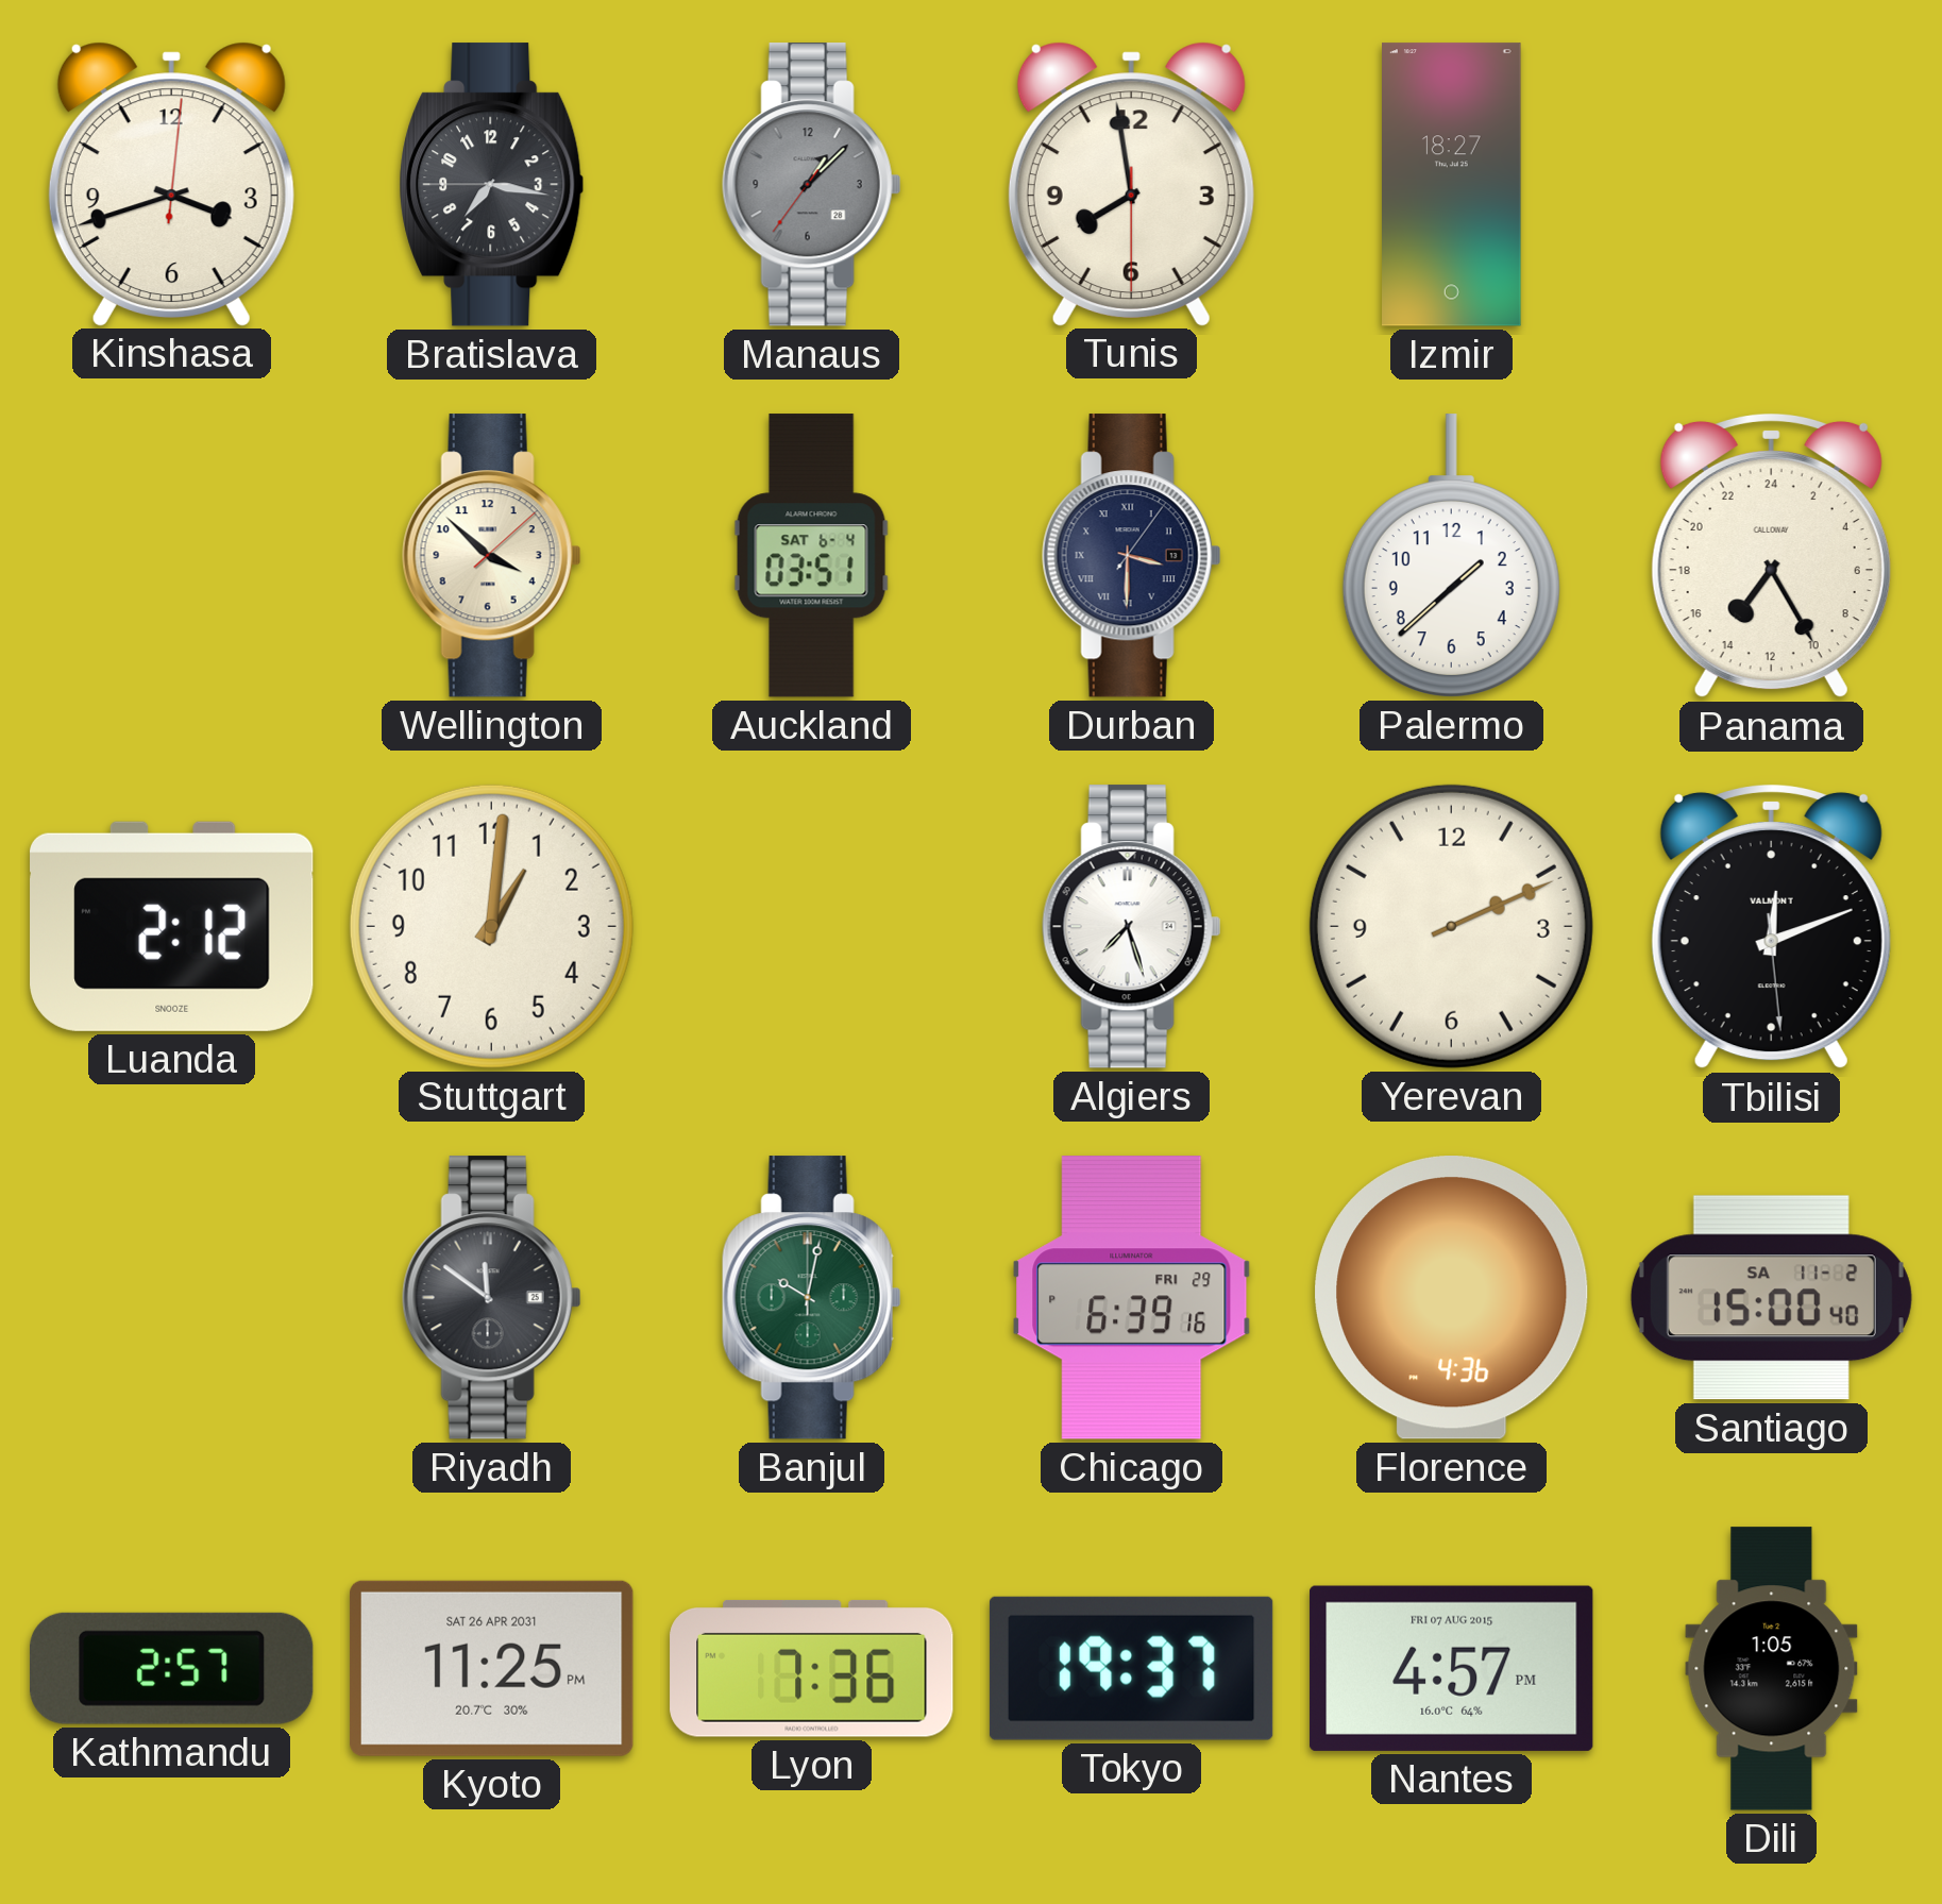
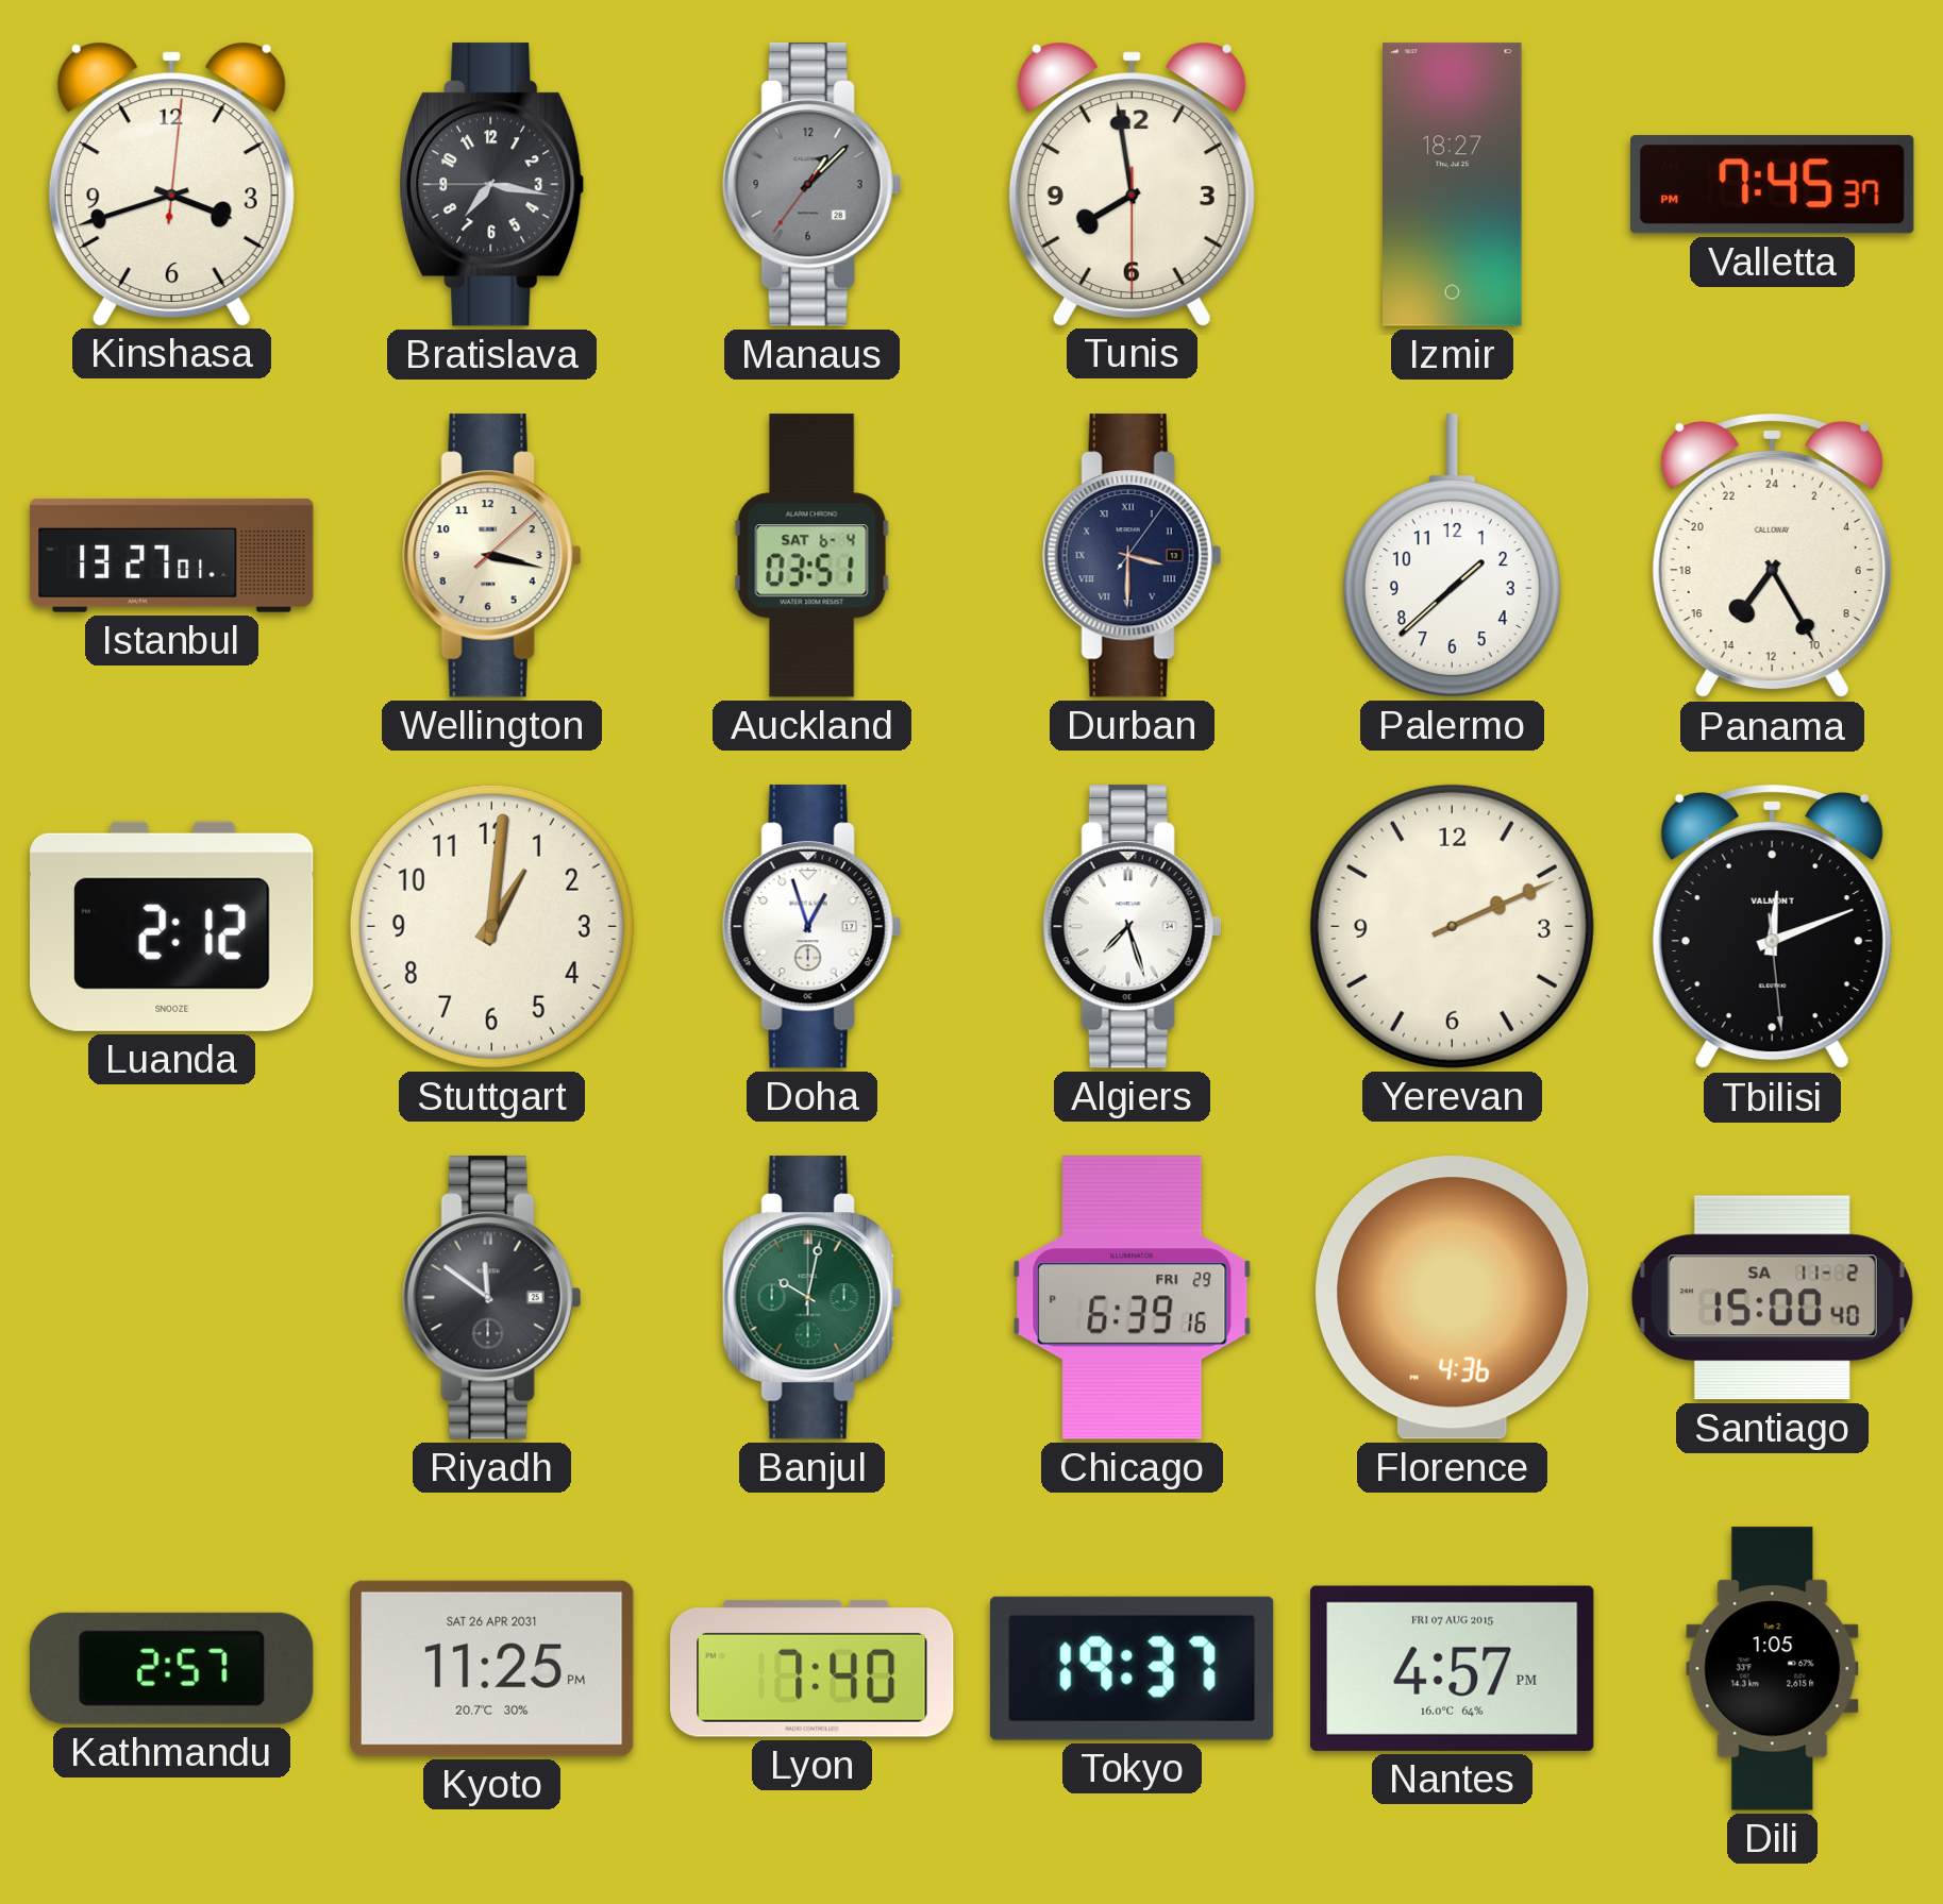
Valletta: none -> 7:45 (1773, 185)
Istanbul: none -> 13:27 (172, 555)
Wellington: 3:52 -> 3:17 (491, 556)
Doha: none -> 12:57 (811, 927)
Lyon: 7:36 -> 7:40 (813, 1669)
